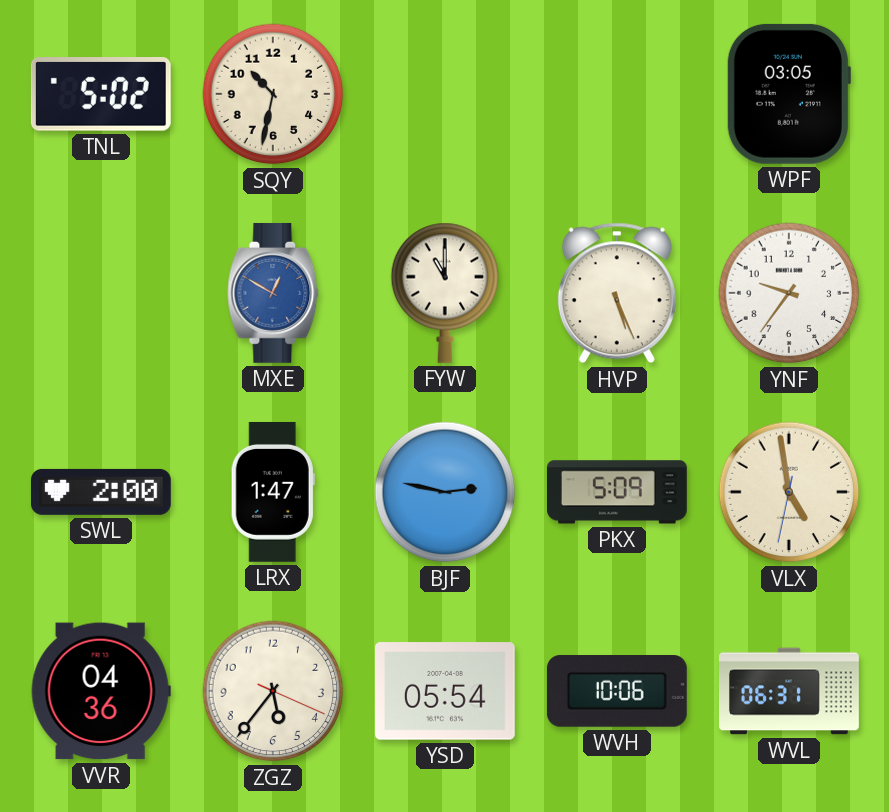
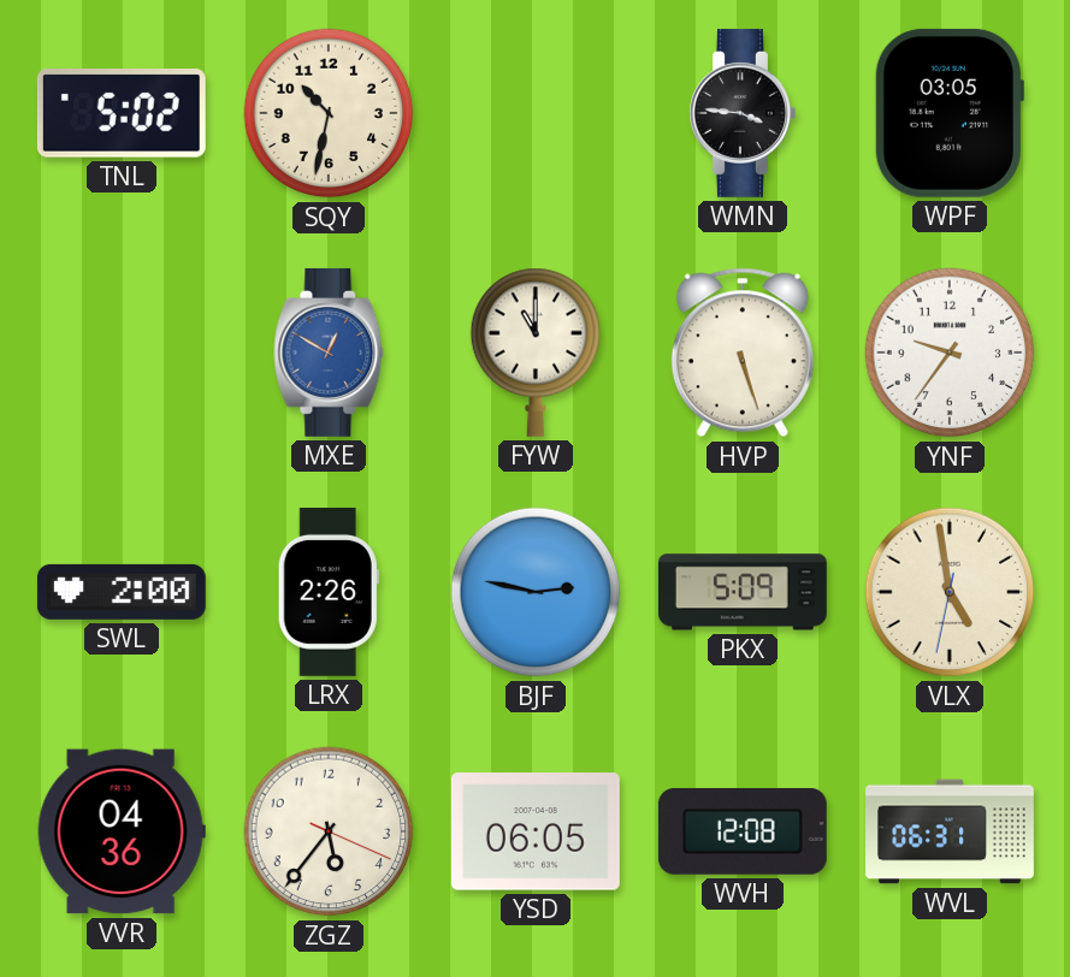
WMN: none -> 3:46 (743, 113)
HVP: 5:26 -> 5:27 (743, 353)
LRX: 1:47 -> 2:26 (329, 592)
YSD: 05:54 -> 06:05 (536, 831)
WVH: 10:06 -> 12:08 (743, 833)
